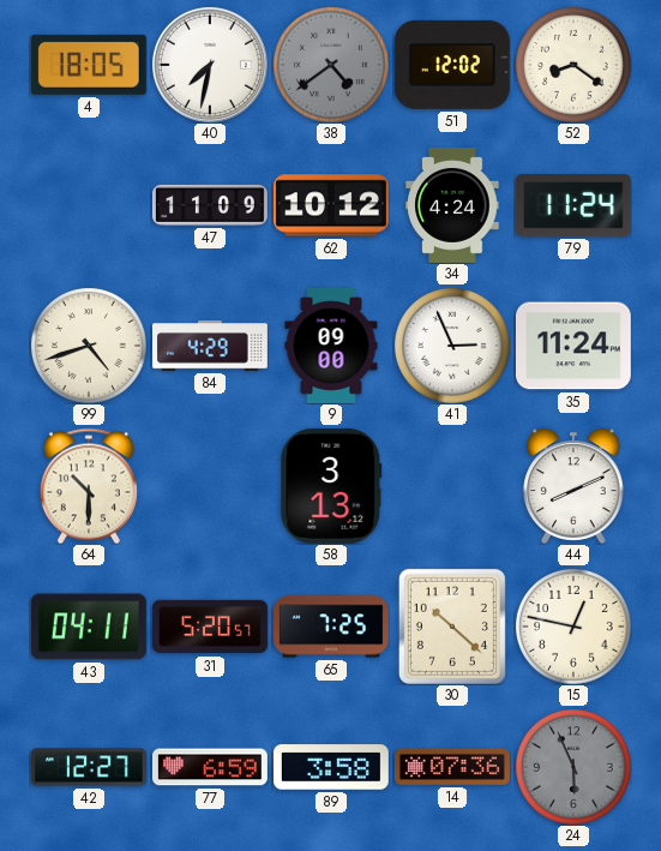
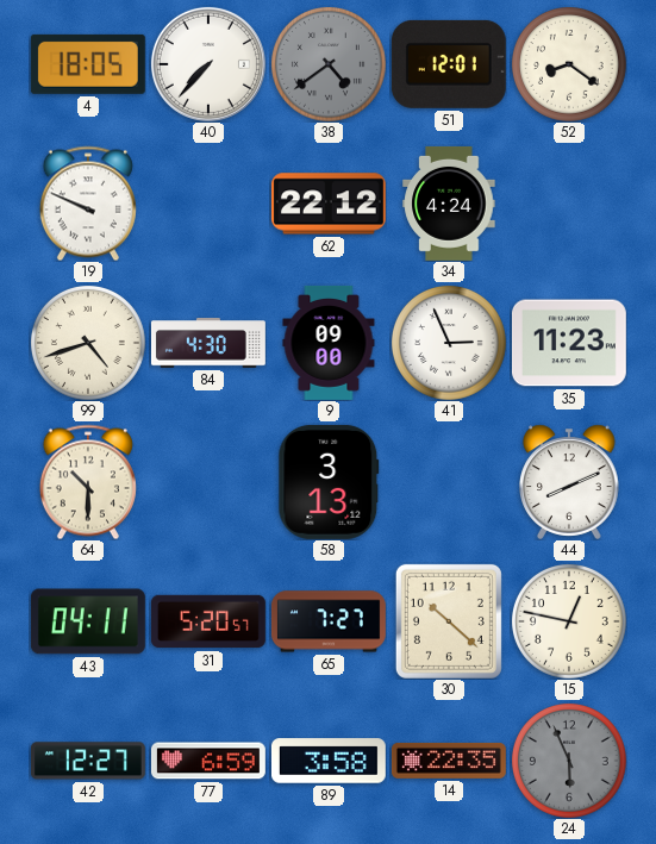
40: 7:32 -> 7:37 (208, 64)
51: 12:02 -> 12:01 (449, 64)
19: none -> 9:49 (88, 204)
47: 11:09 -> none (210, 205)
62: 10:12 -> 22:12 (329, 204)
79: 11:24 -> none (573, 205)
84: 4:29 -> 4:30 (208, 343)
35: 11:24 -> 11:23 (569, 343)
65: 7:25 -> 7:27 (329, 621)
14: 07:36 -> 22:35 (449, 761)
